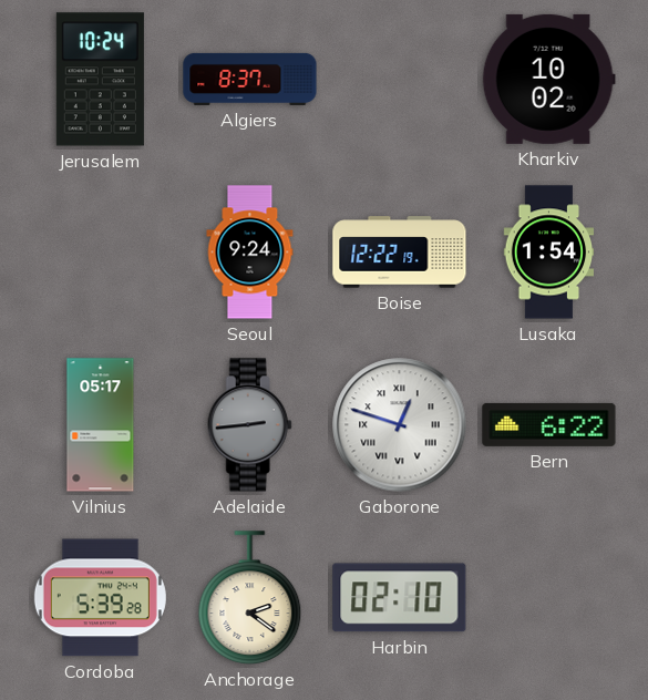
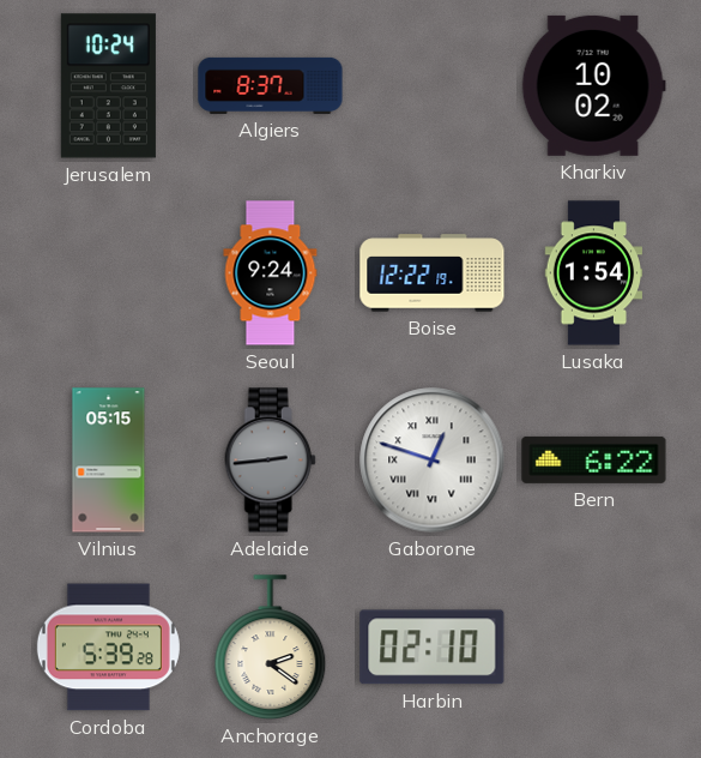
Vilnius: 05:17 -> 05:15 (109, 461)
